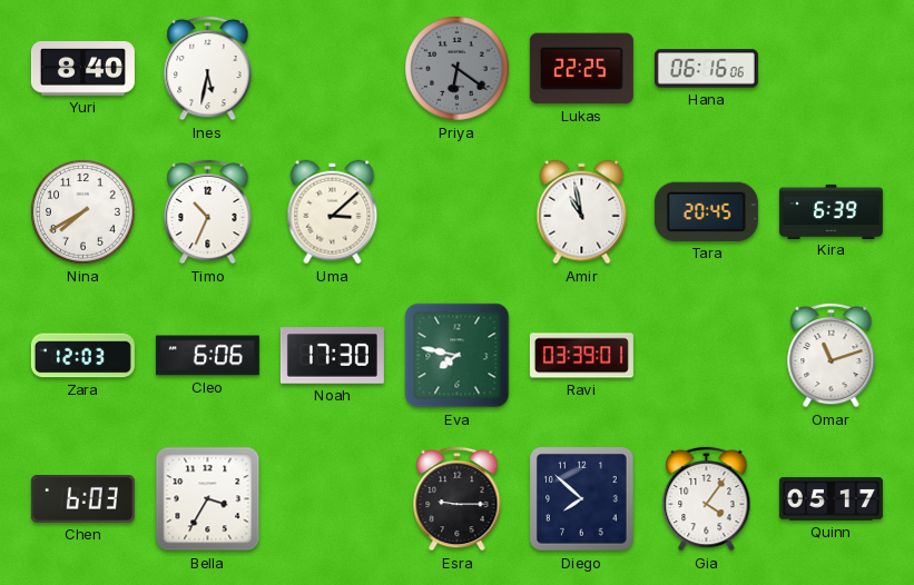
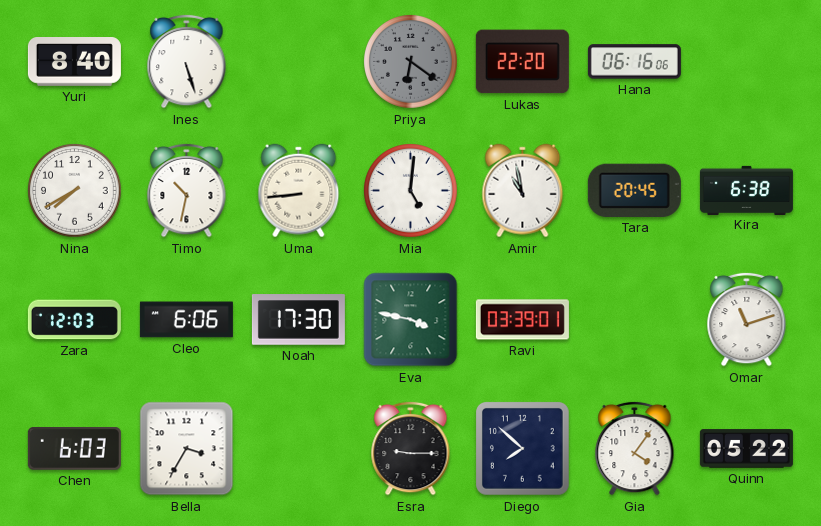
Ines: 5:32 -> 5:27 (187, 61)
Lukas: 22:25 -> 22:20 (522, 62)
Timo: 10:34 -> 10:32 (187, 190)
Uma: 3:08 -> 8:44 (299, 191)
Mia: none -> 5:01 (411, 191)
Kira: 6:39 -> 6:38 (746, 190)
Eva: 7:47 -> 3:47 (411, 320)
Quinn: 05:17 -> 05:22 (746, 449)
